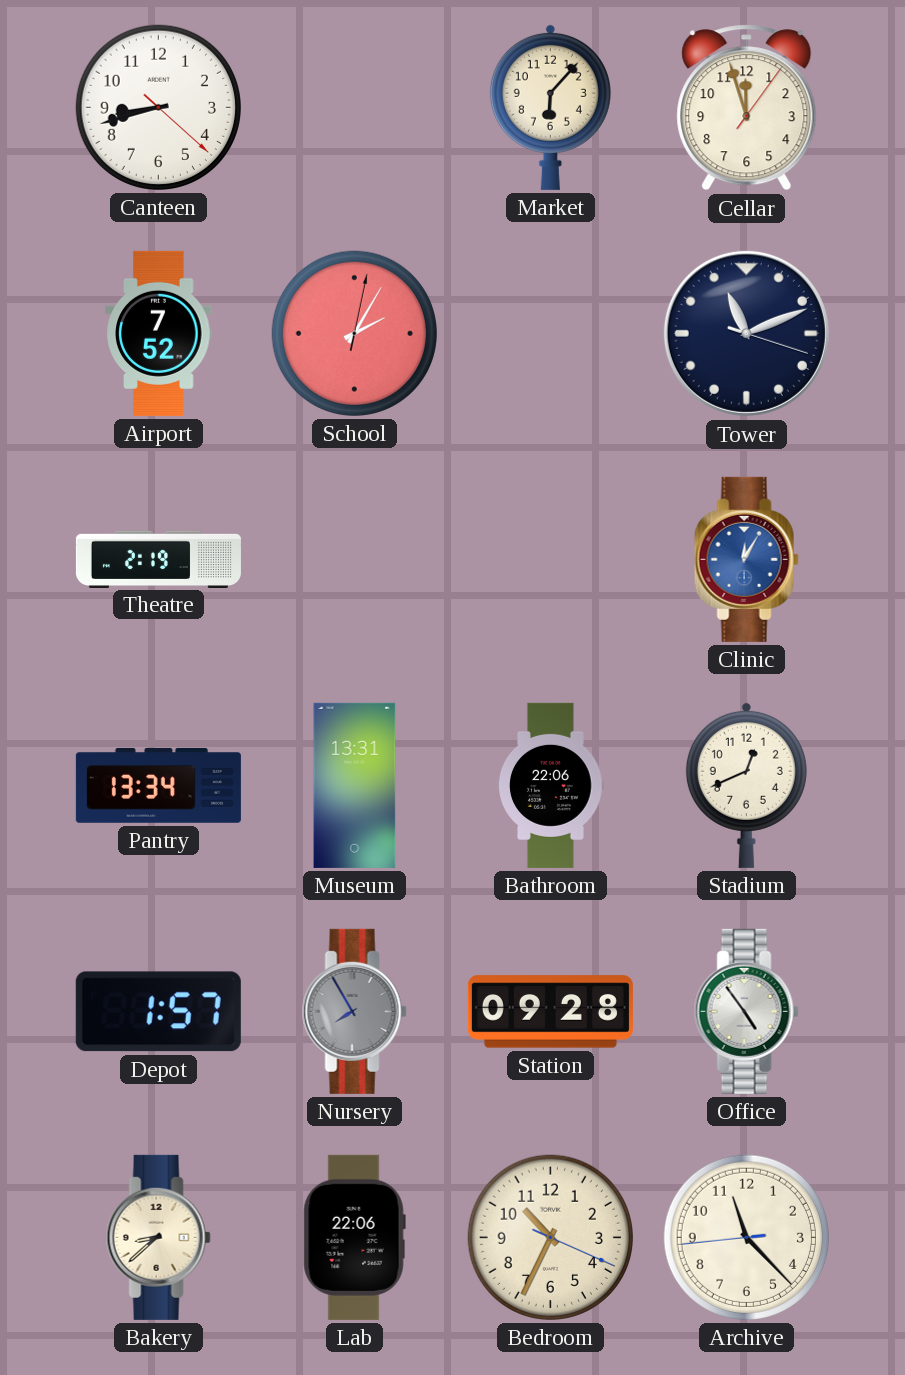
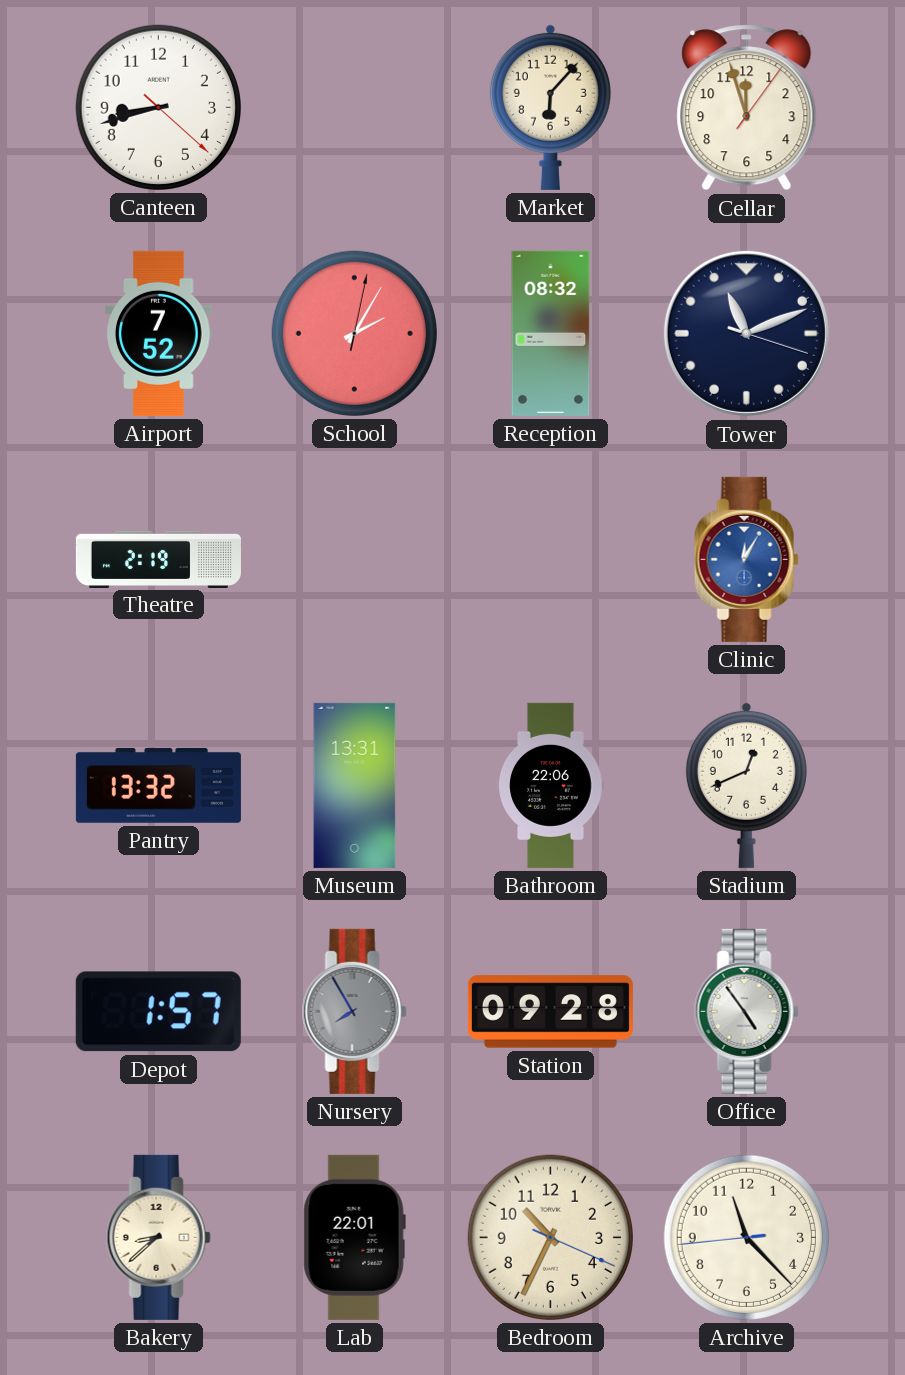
Reception: none -> 08:32 (551, 333)
Pantry: 13:34 -> 13:32 (158, 785)
Lab: 22:06 -> 22:01 (354, 1237)
